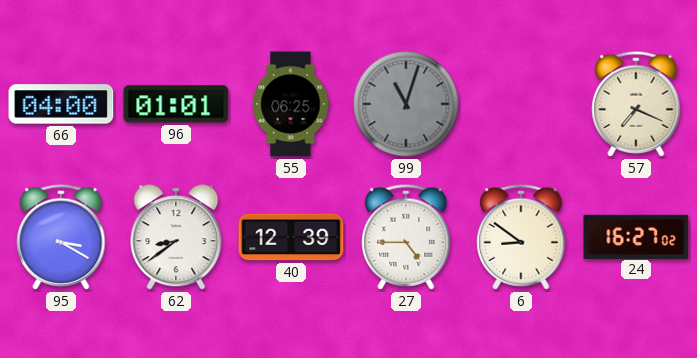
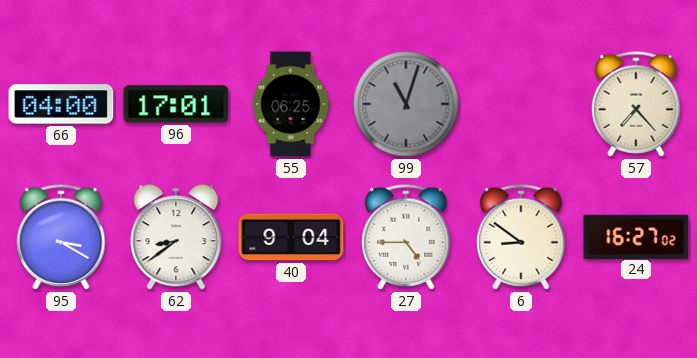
96: 01:01 -> 17:01 (176, 104)
57: 7:19 -> 7:23 (636, 104)
40: 12:39 -> 9:04 (291, 237)
